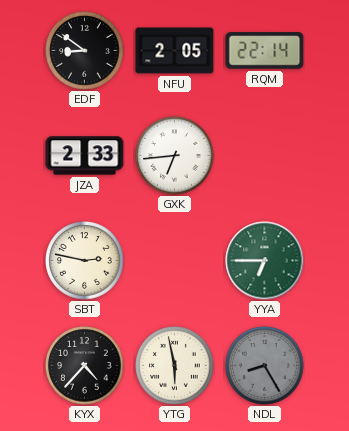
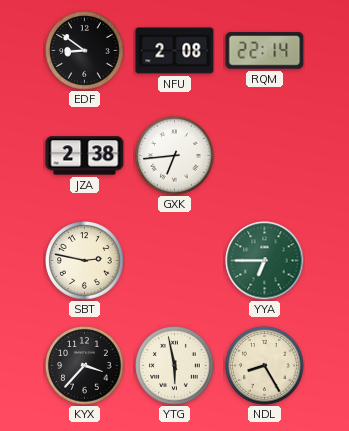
NFU: 2:05 -> 2:08 (175, 51)
JZA: 2:33 -> 2:38 (85, 156)
KYX: 4:37 -> 3:37 (85, 366)
NDL dial: grey -> cream (265, 366)
